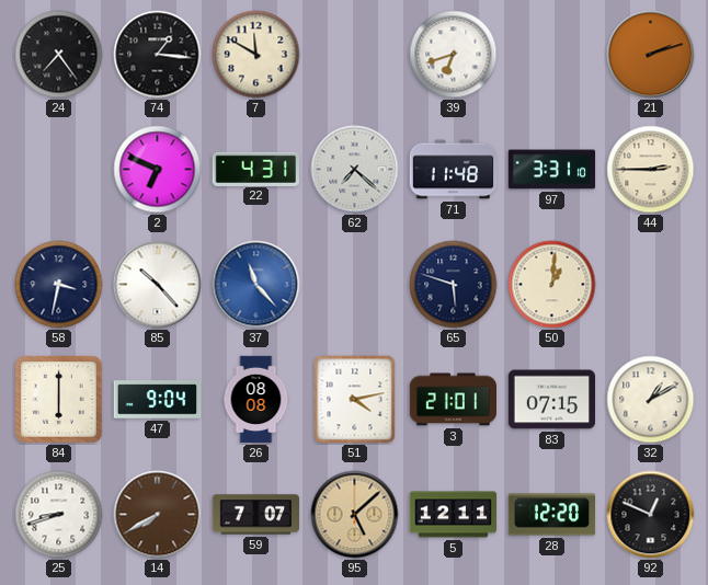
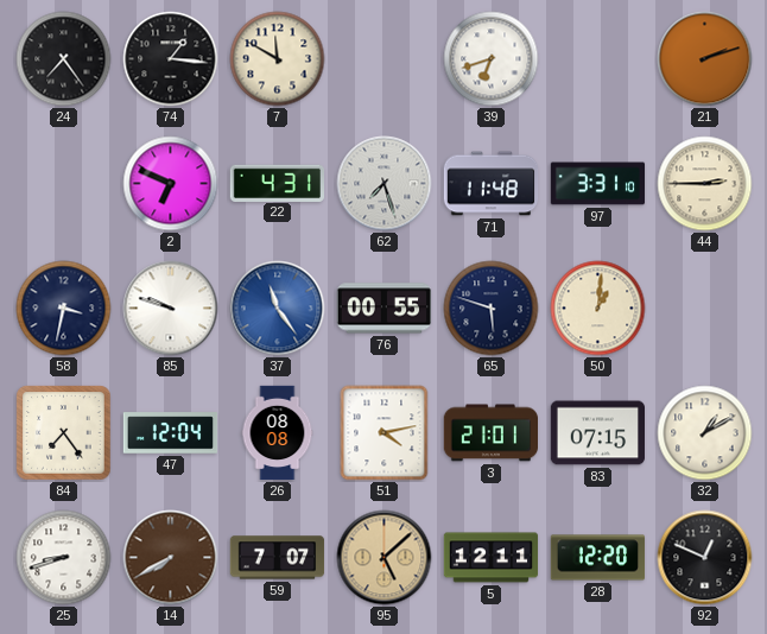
62: 7:22 -> 7:27 (385, 184)
85: 10:23 -> 9:48 (171, 309)
37: 11:23 -> 11:24 (278, 309)
76: none -> 00:55 (385, 309)
84: 6:00 -> 7:24 (64, 433)
47: 9:04 -> 12:04 (171, 433)
